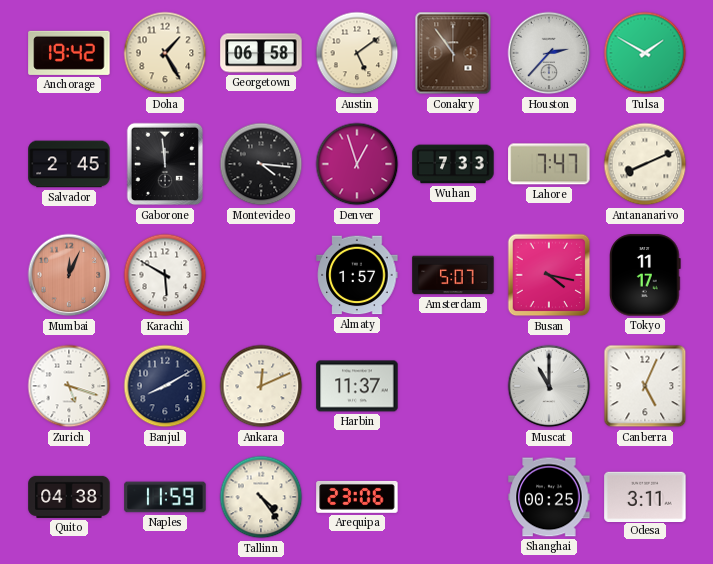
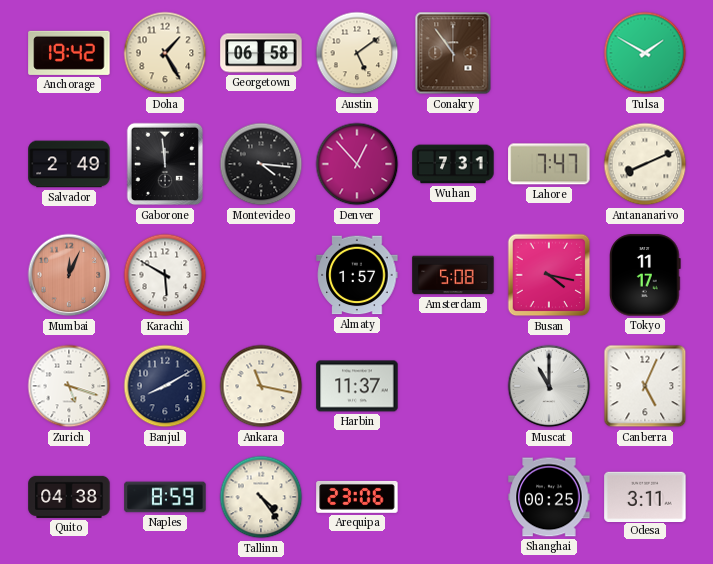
Houston: 2:37 -> none (549, 53)
Salvador: 2:45 -> 2:49 (69, 164)
Denver: 12:57 -> 12:53 (357, 164)
Wuhan: 7:33 -> 7:31 (453, 164)
Amsterdam: 5:07 -> 5:08 (453, 275)
Ankara: 12:11 -> 11:17 (261, 386)
Naples: 11:59 -> 8:59 (165, 497)
